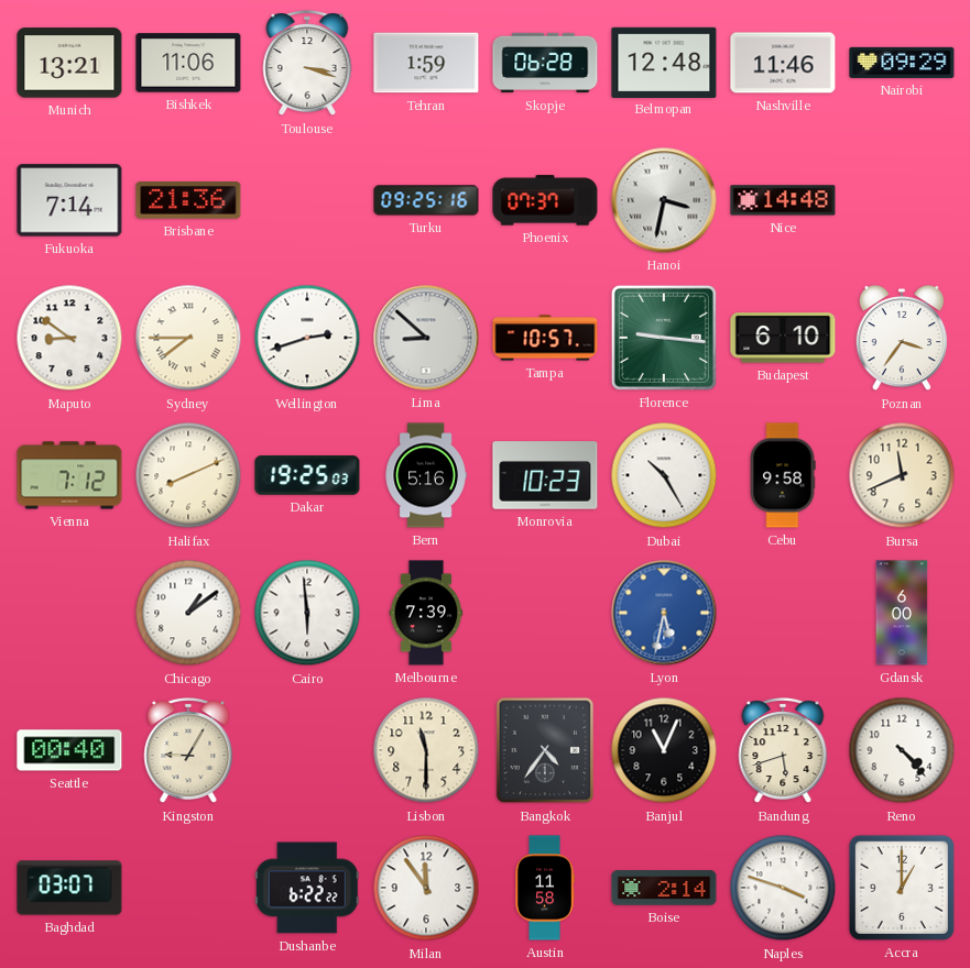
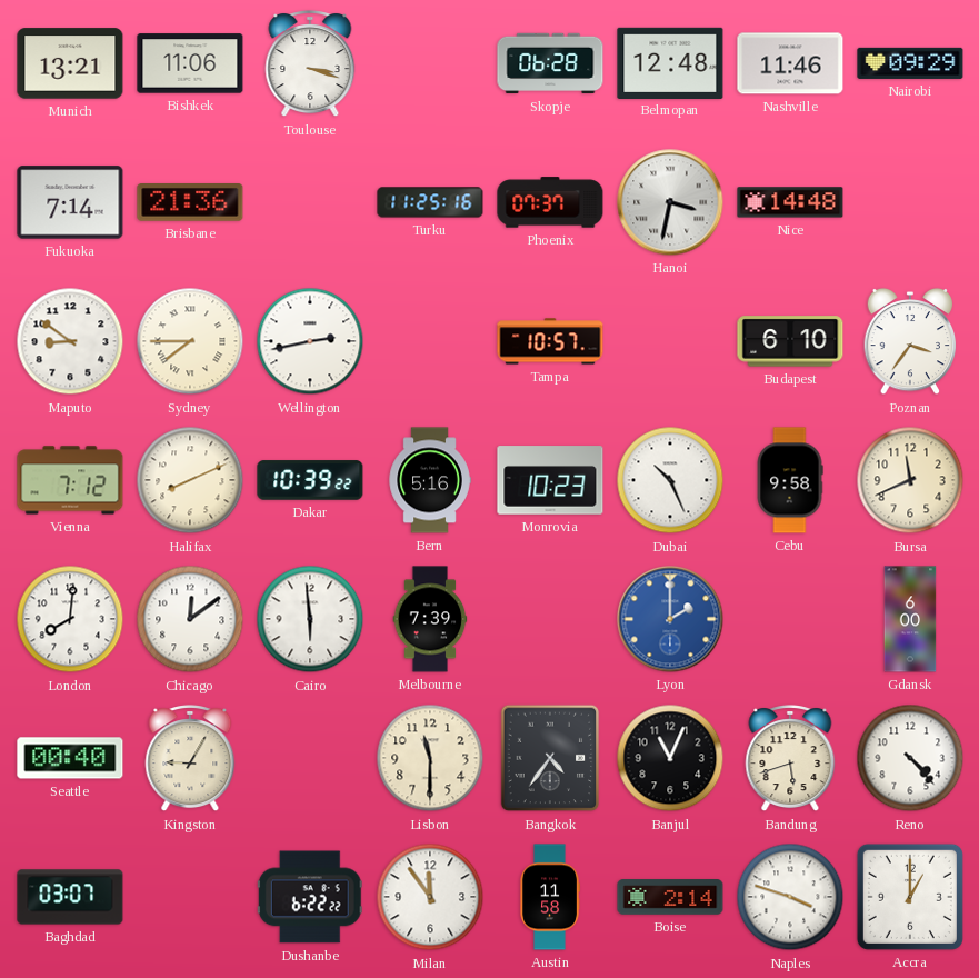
Tehran: 1:59 -> none (426, 63)
Turku: 09:25 -> 11:25 (430, 202)
Wellington: 2:42 -> 2:43 (310, 341)
Lima: 8:52 -> none (426, 338)
Florence: 9:16 -> none (664, 338)
Dakar: 19:25 -> 10:39 (310, 480)
Dubai: 10:25 -> 10:26 (670, 480)
London: none -> 8:01 (70, 619)
Chicago: 1:09 -> 12:09 (190, 619)
Lyon: 5:32 -> 2:00 (670, 619)
